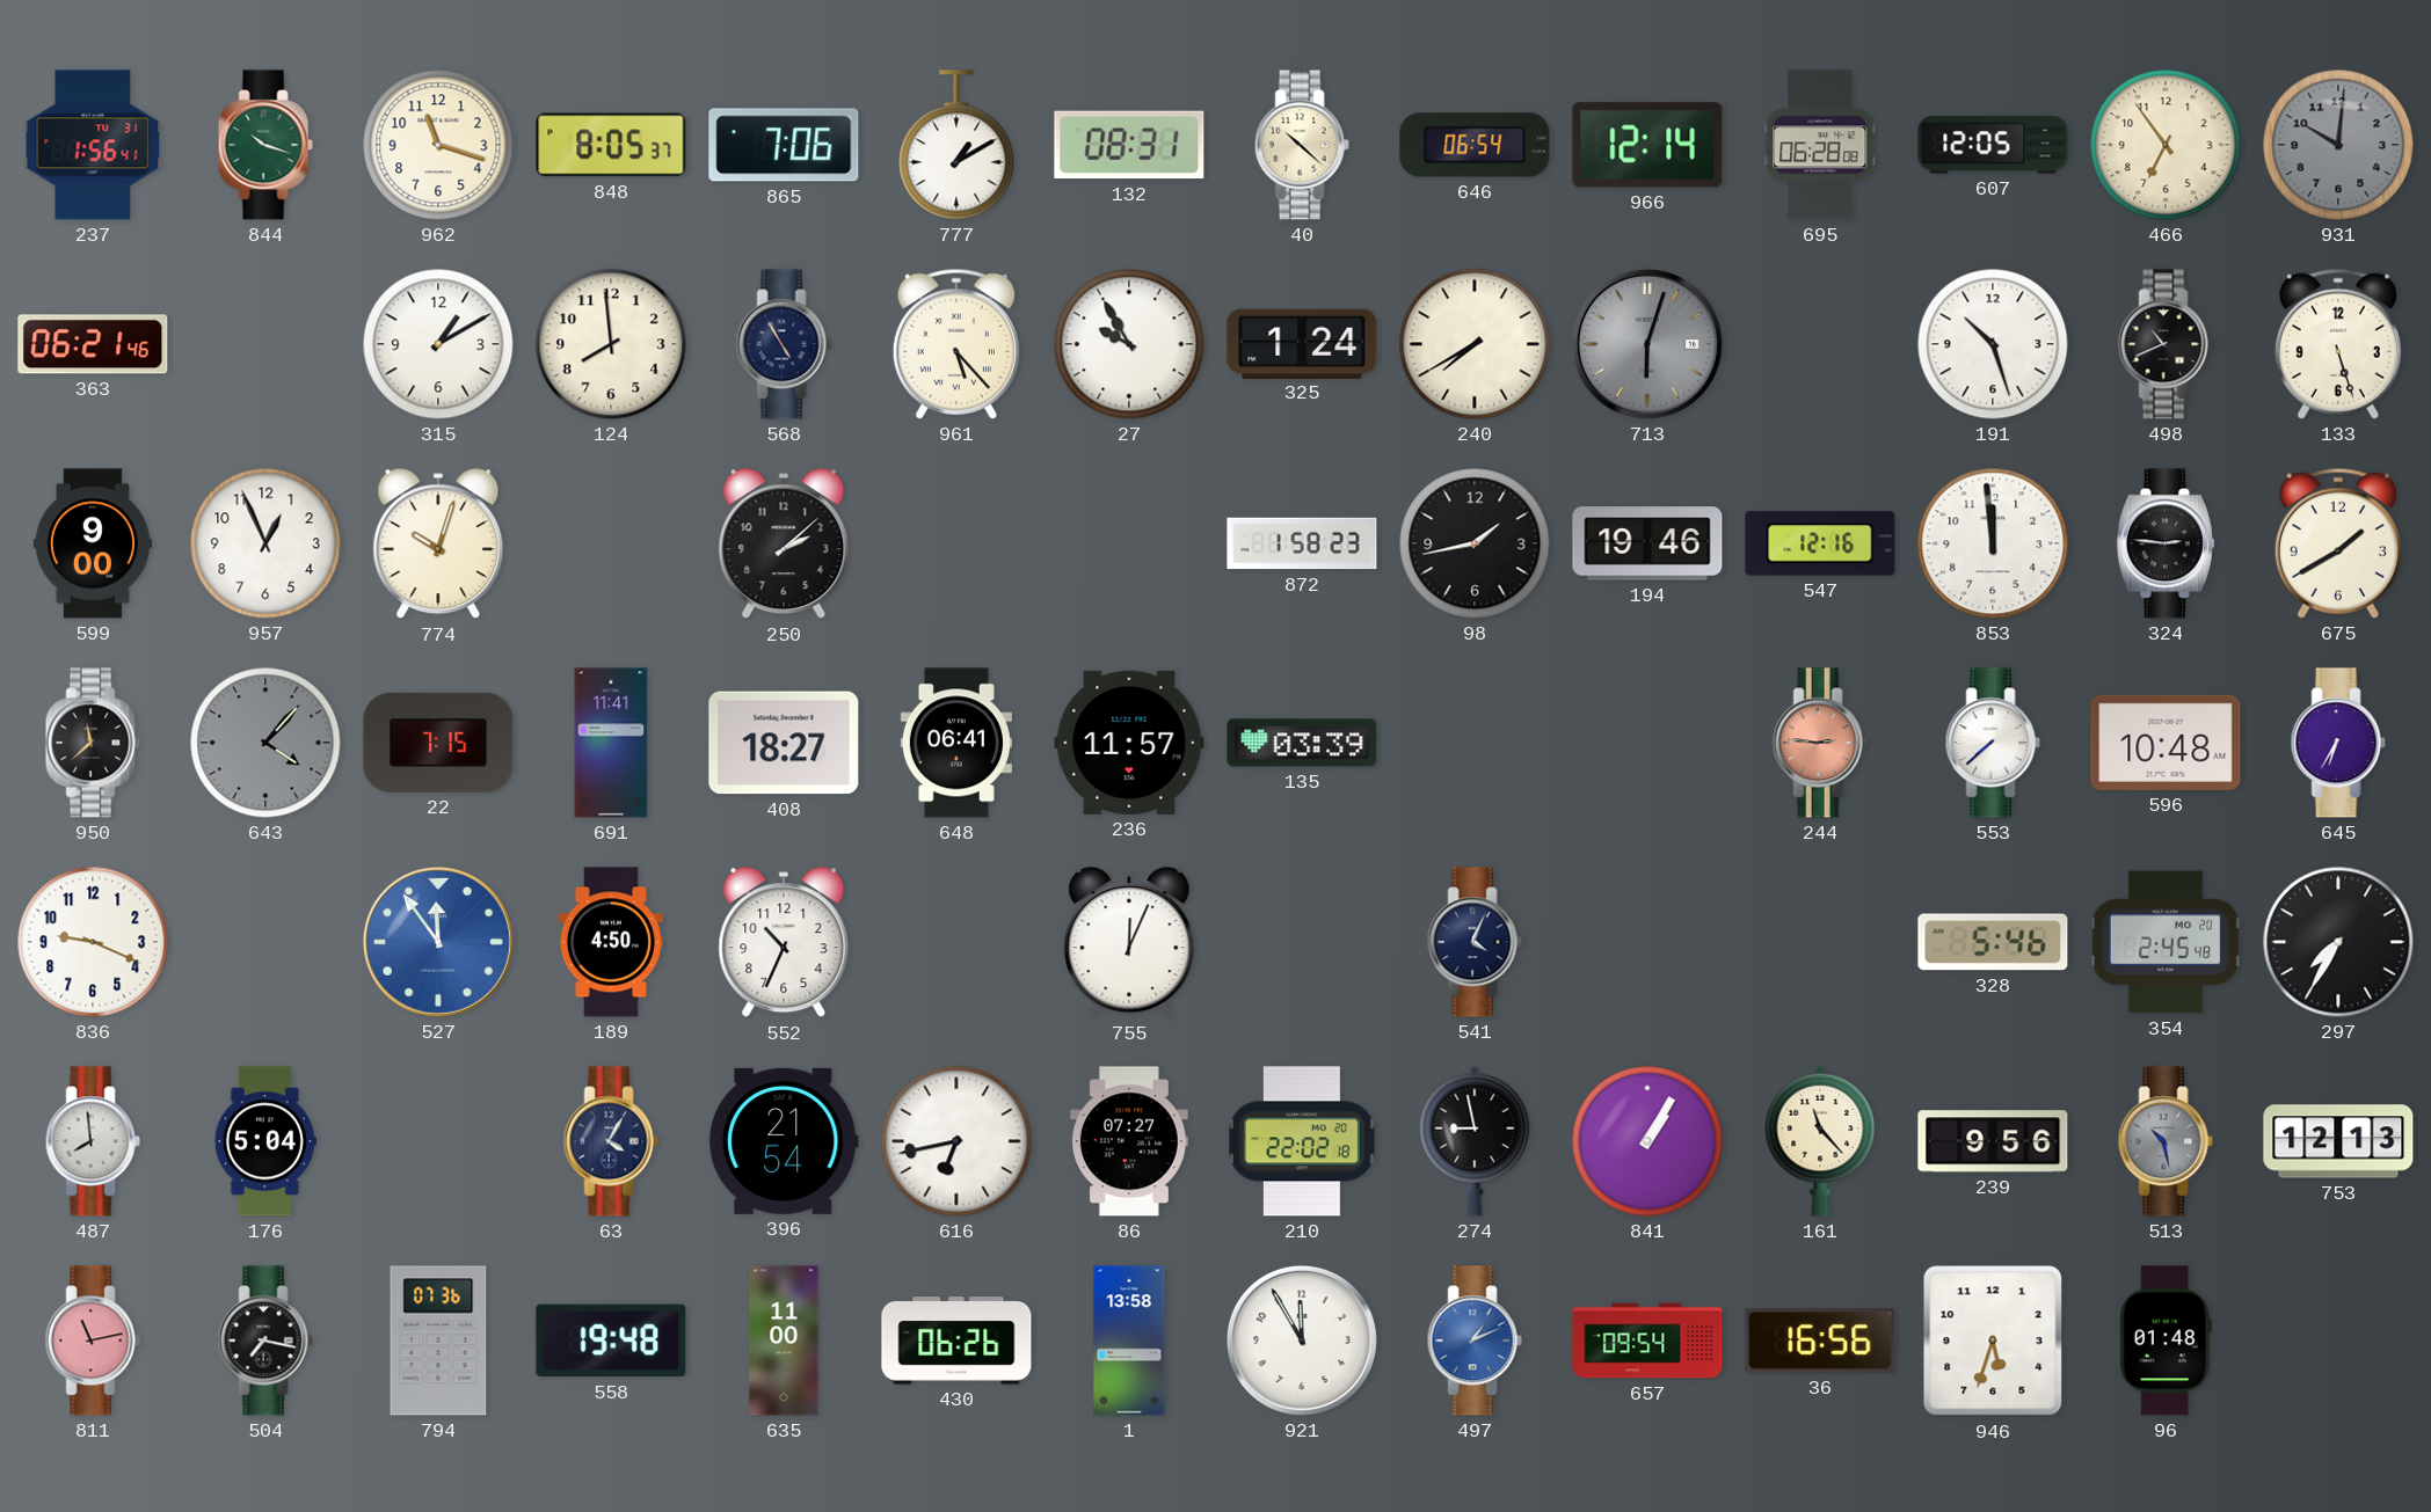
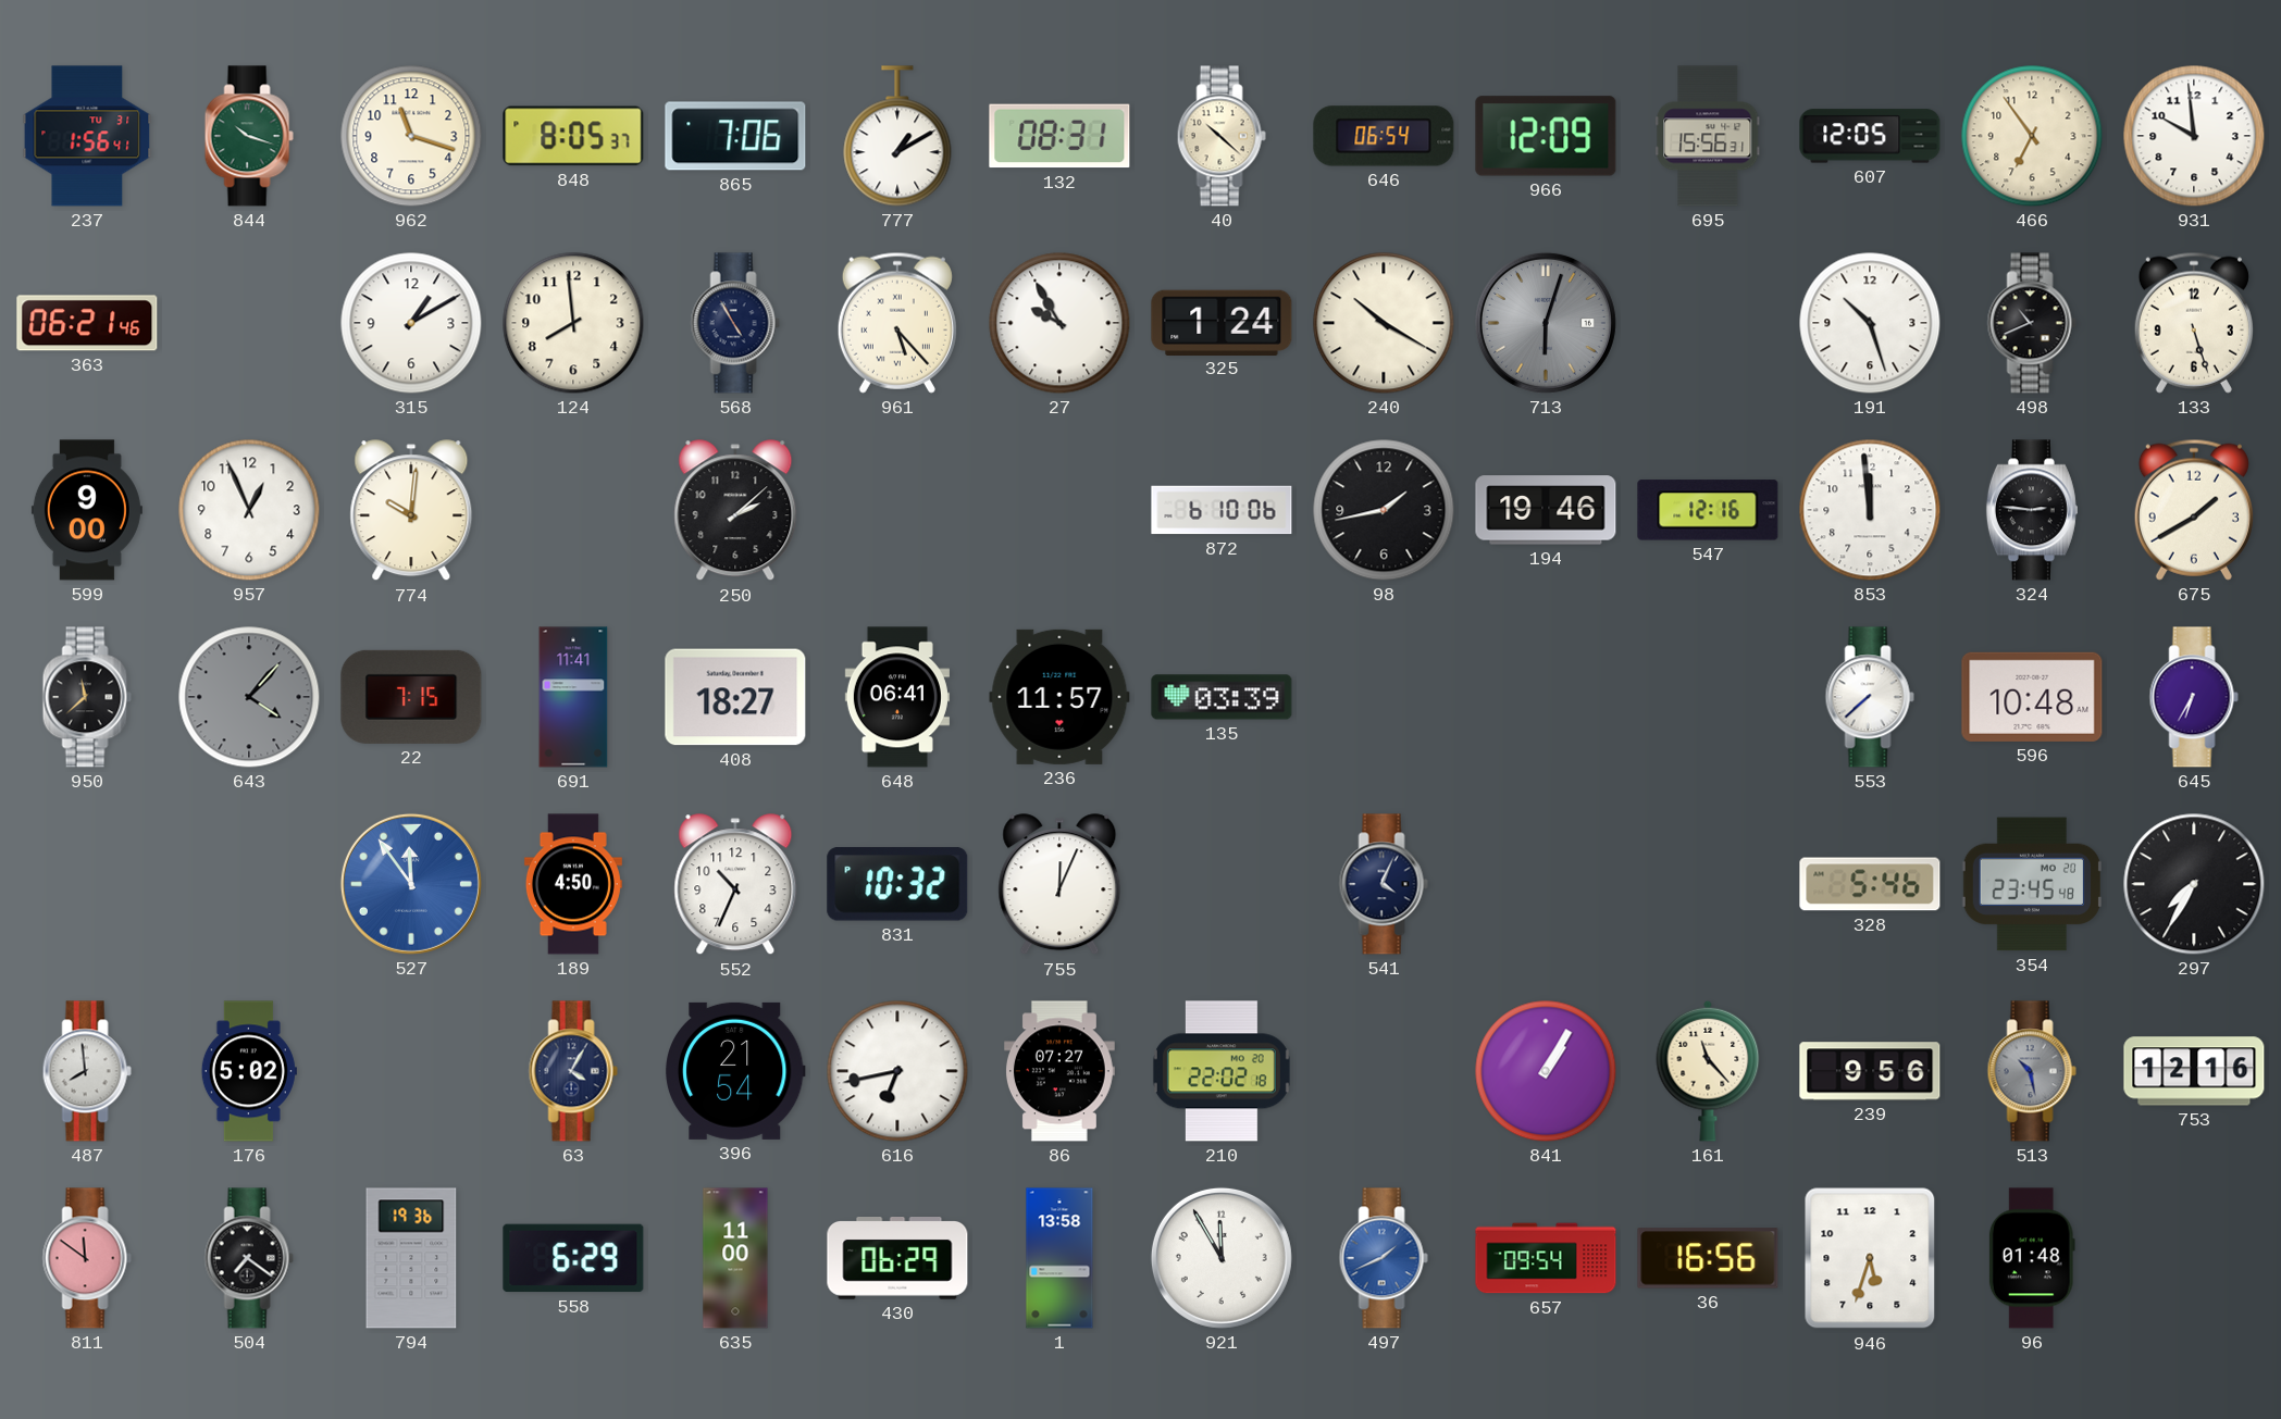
966: 12:14 -> 12:09 (1546, 136)
695: 06:28 -> 15:56 (1708, 136)
931: 10:01 -> 9:59 (2194, 136)
931 dial: grey -> white (2194, 136)
240: 7:40 -> 10:20 (1384, 323)
774: 10:03 -> 10:01 (411, 511)
872: 1:58 -> 6:10 (1222, 510)
244: 2:46 -> none (1820, 743)
836: 9:19 -> none (93, 942)
831: none -> 10:32 (897, 885)
354: 2:45 -> 23:45 (2032, 884)
176: 5:04 -> 5:02 (249, 1071)
274: 8:58 -> none (1475, 1141)
753: 12:13 -> 12:16 (2194, 1071)
811: 11:13 -> 11:51 (87, 1258)
504: 7:17 -> 7:21 (249, 1258)
794: 07:36 -> 19:36 (411, 1258)
558: 19:48 -> 6:29 (573, 1258)
430: 06:26 -> 06:29 (897, 1259)
497: 1:11 -> 1:41 (1384, 1258)
